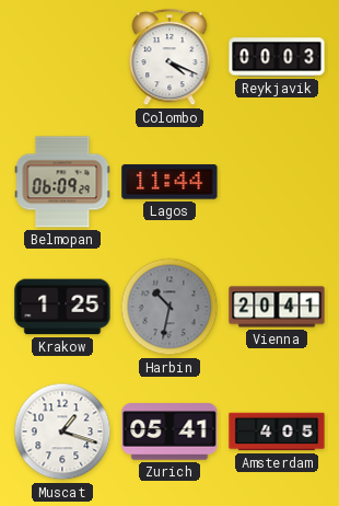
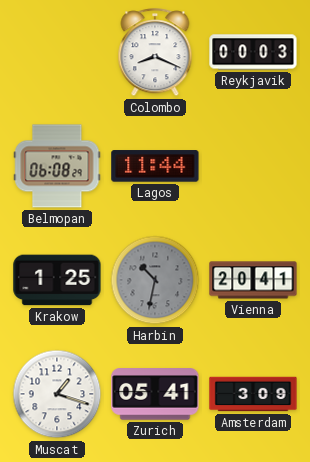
Colombo: 4:19 -> 8:19 (155, 53)
Belmopan: 06:09 -> 06:08 (57, 166)
Amsterdam: 4:05 -> 3:09 (253, 394)
